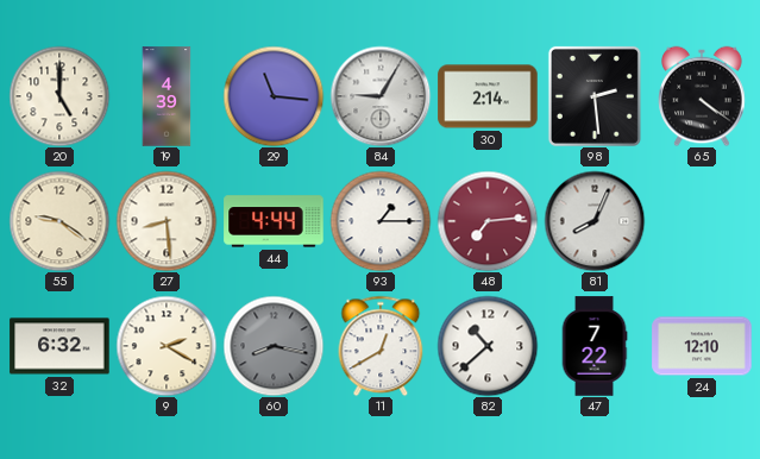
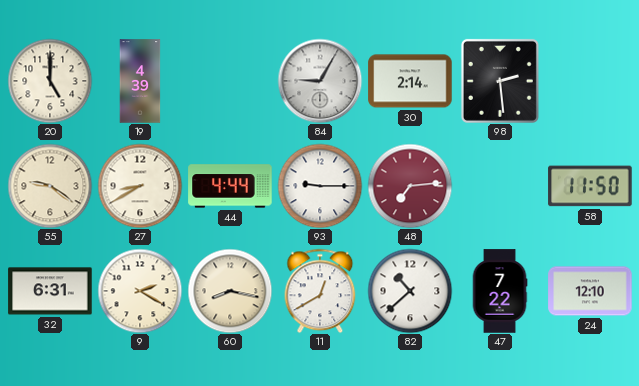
29: 11:16 -> none (274, 96)
65: 4:21 -> none (702, 96)
27: 8:29 -> 8:40 (140, 186)
93: 1:15 -> 9:15 (320, 186)
81: 8:04 -> none (595, 221)
58: none -> 11:50 (590, 186)
32: 6:32 -> 6:31 (50, 291)
60 dial: grey -> cream (230, 291)
